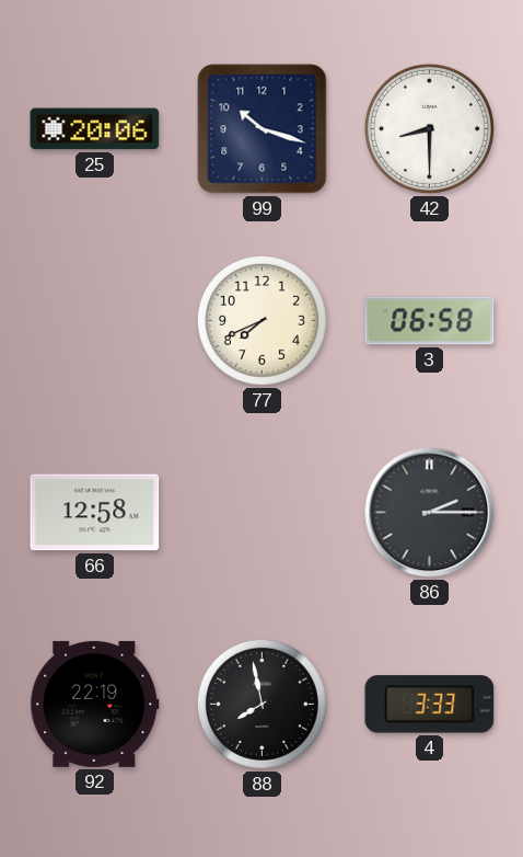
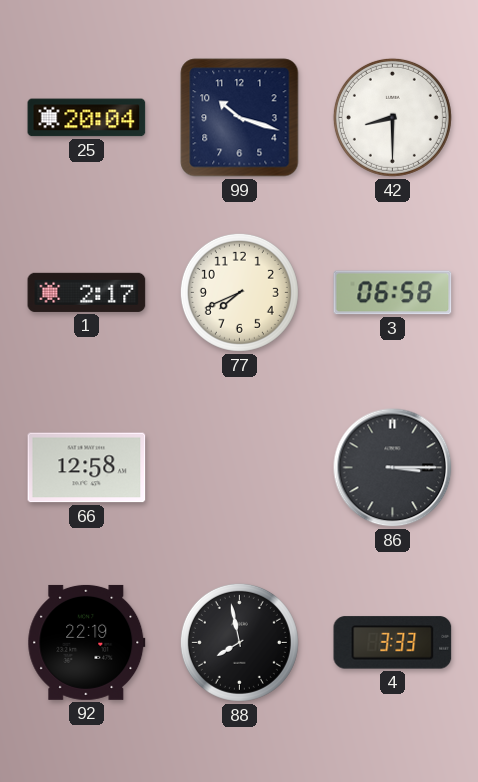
25: 20:06 -> 20:04 (87, 118)
1: none -> 2:17 (87, 292)
86: 2:15 -> 3:15 (393, 468)
